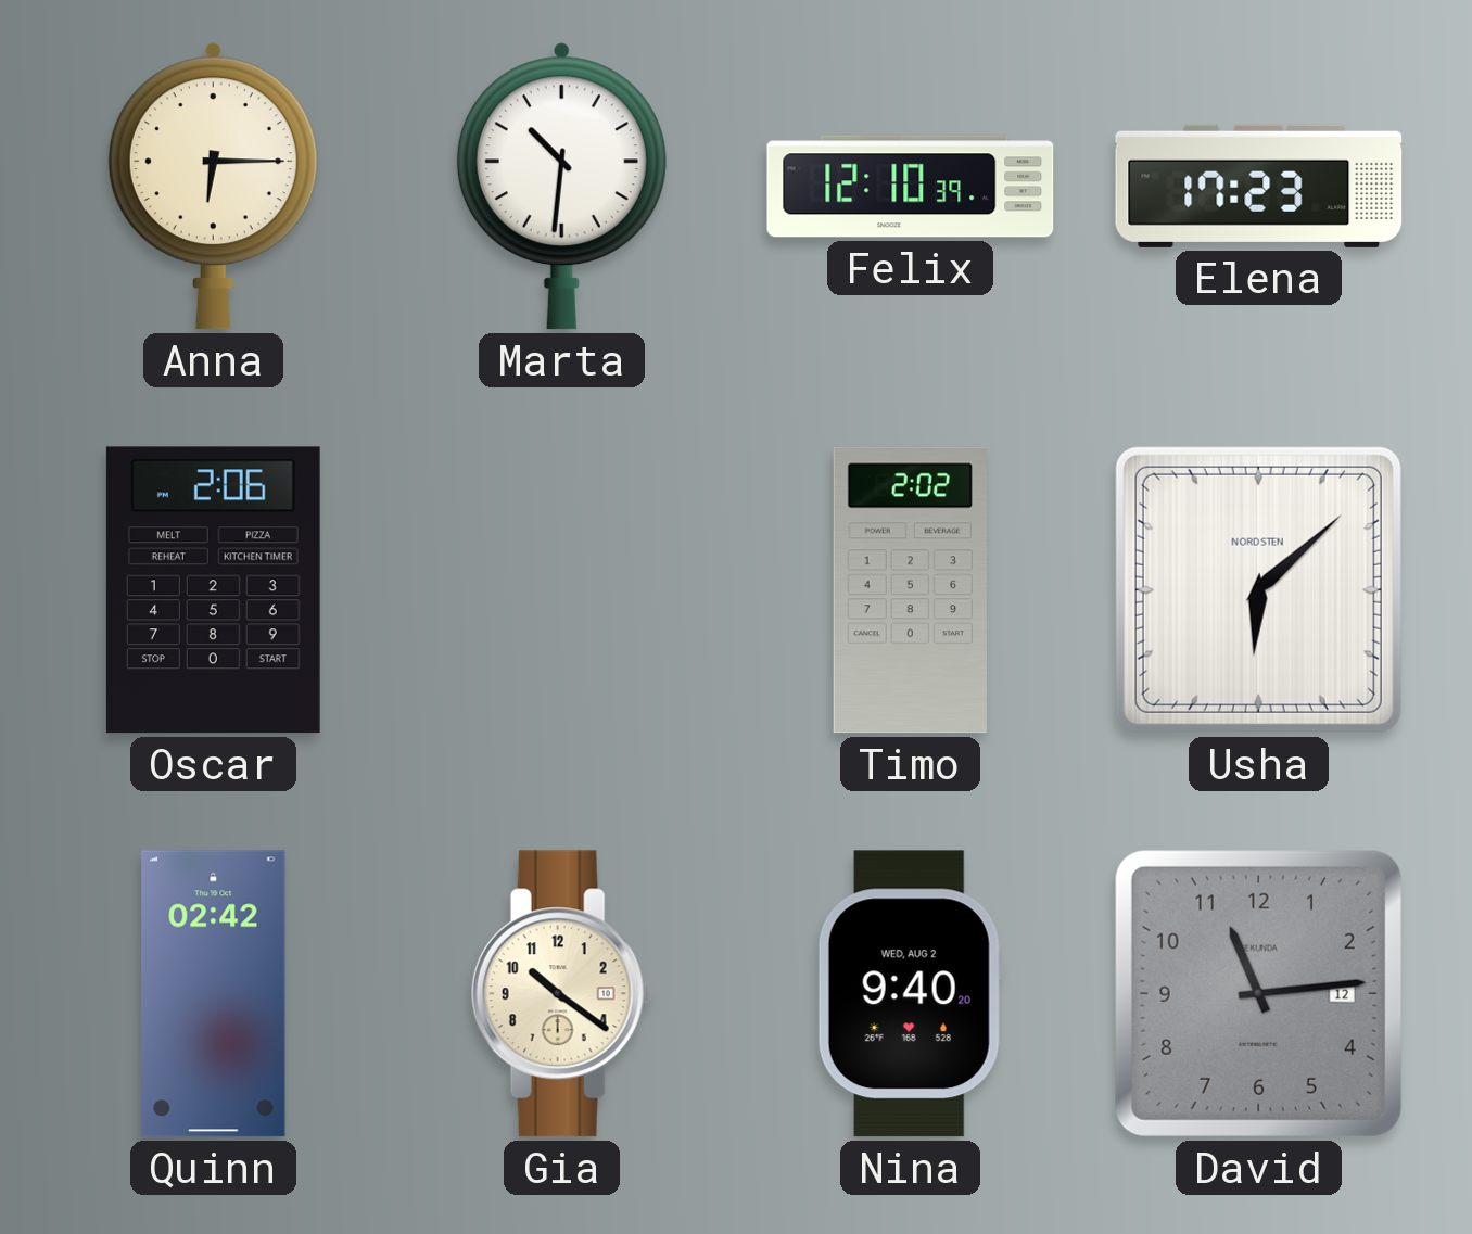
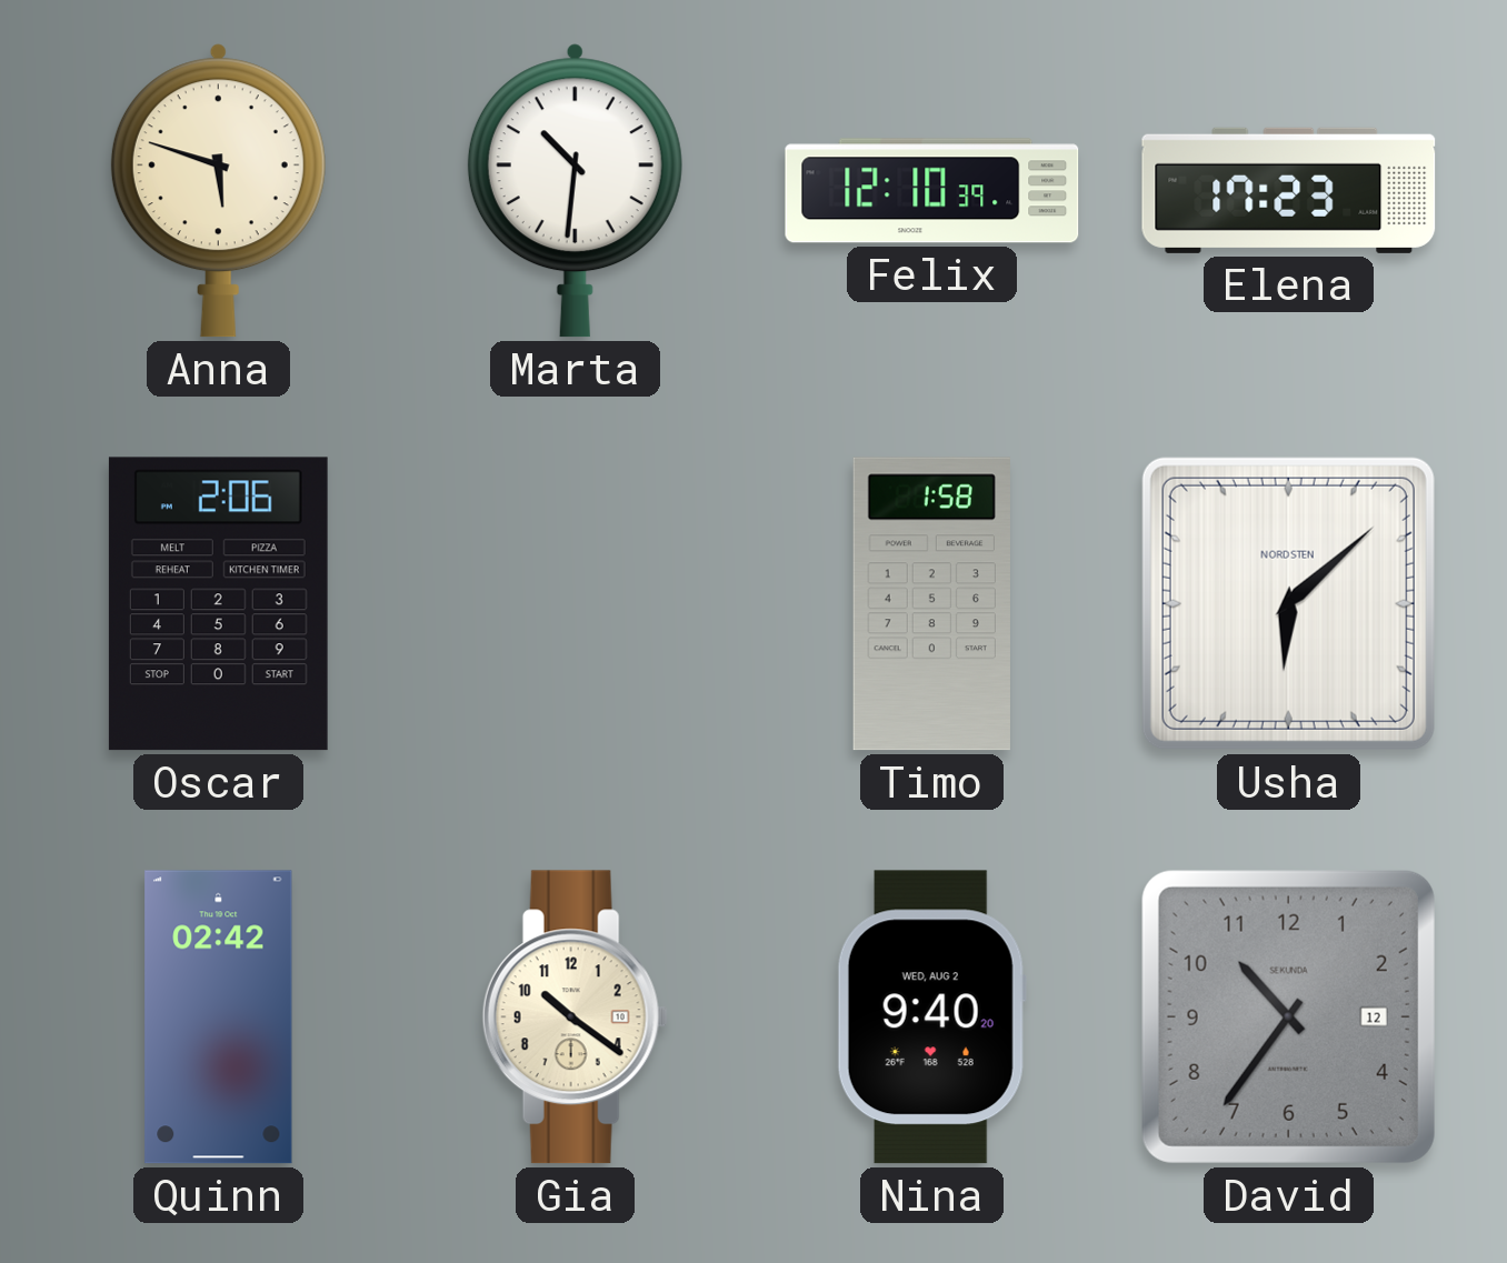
Anna: 6:15 -> 5:48 (218, 191)
Timo: 2:02 -> 1:58 (931, 604)
David: 11:14 -> 10:36 (1288, 1016)
